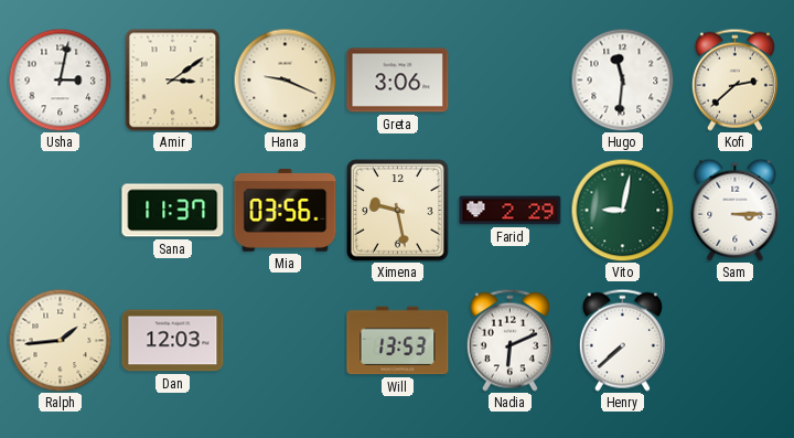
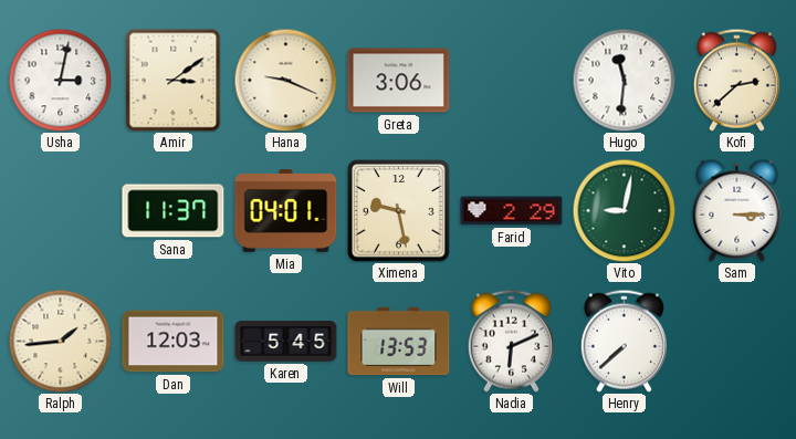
Mia: 03:56 -> 04:01 (286, 211)
Karen: none -> 5:45 (286, 342)
